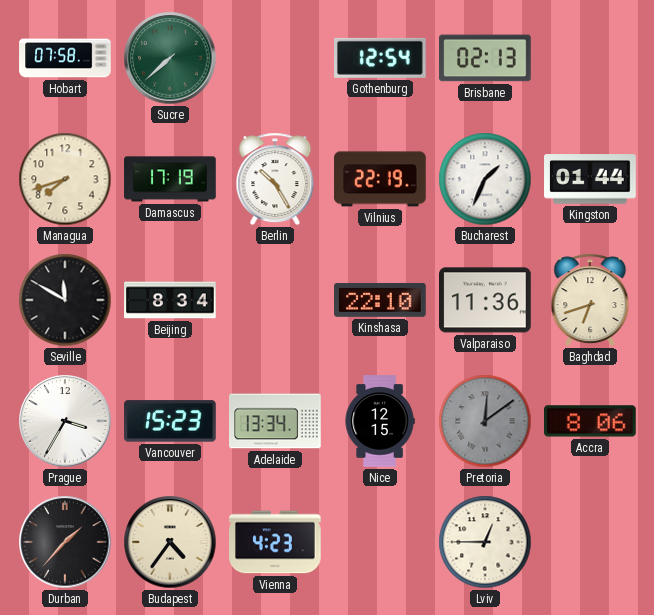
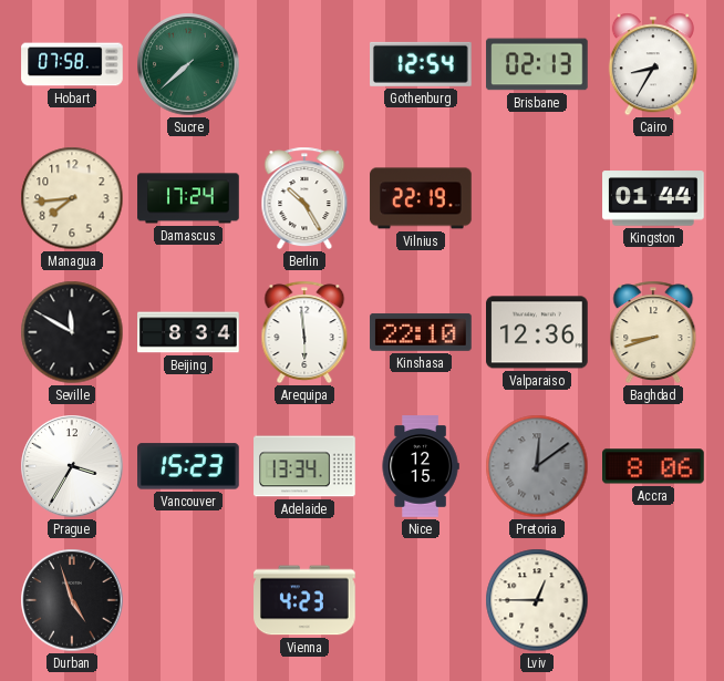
Cairo: none -> 8:35 (653, 64)
Managua: 7:42 -> 7:44 (72, 198)
Damascus: 17:19 -> 17:24 (188, 198)
Bucharest: 1:34 -> none (485, 179)
Arequipa: none -> 5:59 (304, 332)
Valparaiso: 11:36 -> 12:36 (537, 332)
Baghdad: 6:42 -> 8:42 (653, 332)
Durban: 1:37 -> 4:57 (72, 600)
Budapest: 4:36 -> none (170, 542)
